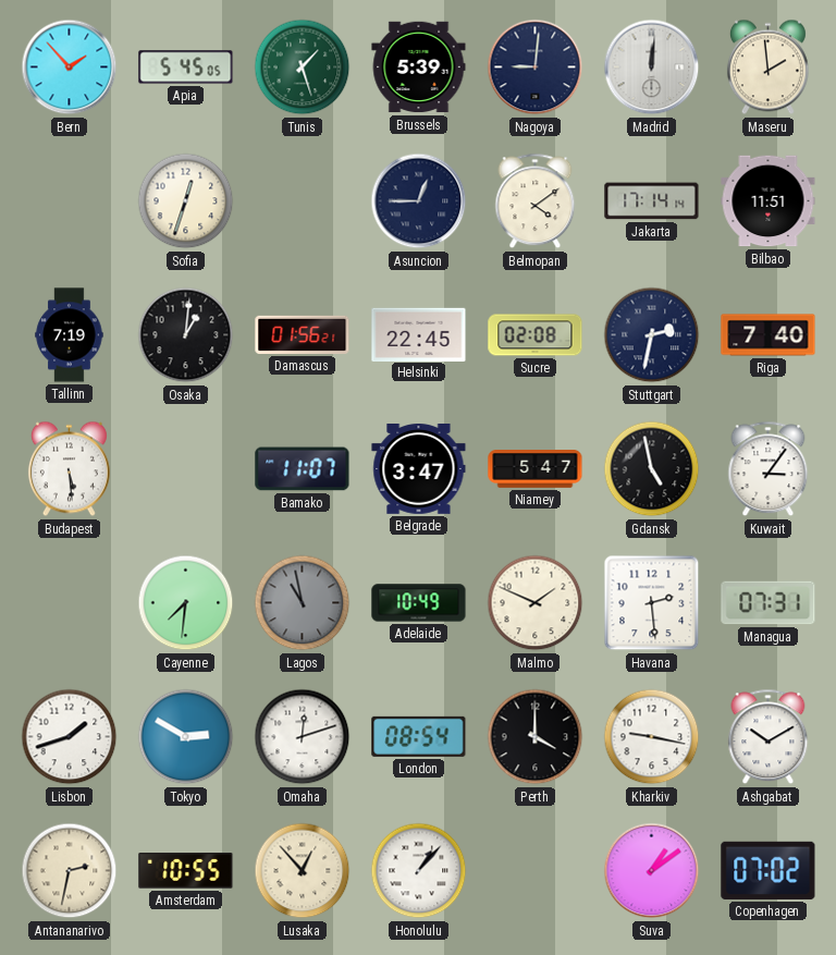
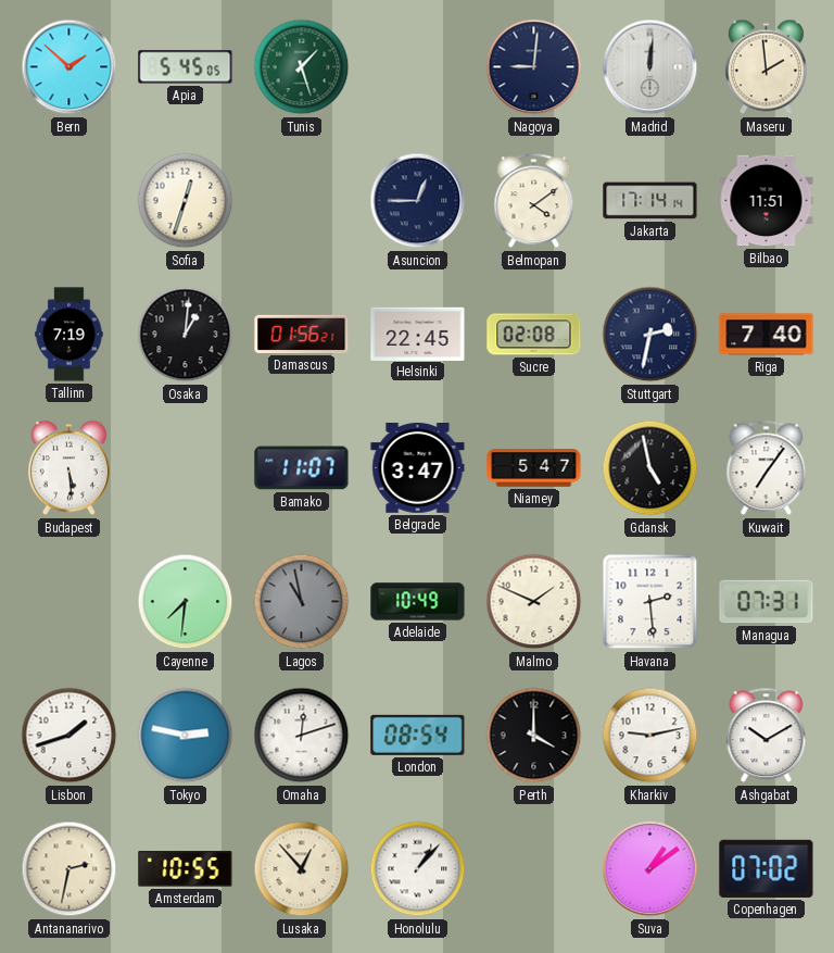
Bern: 1:53 -> 1:52 (69, 67)
Brussels: 5:39 -> none (419, 68)
Kuwait: 3:06 -> 7:06 (767, 468)
Tokyo: 2:50 -> 2:47 (186, 736)
Kharkiv: 9:17 -> 9:13 (650, 736)
